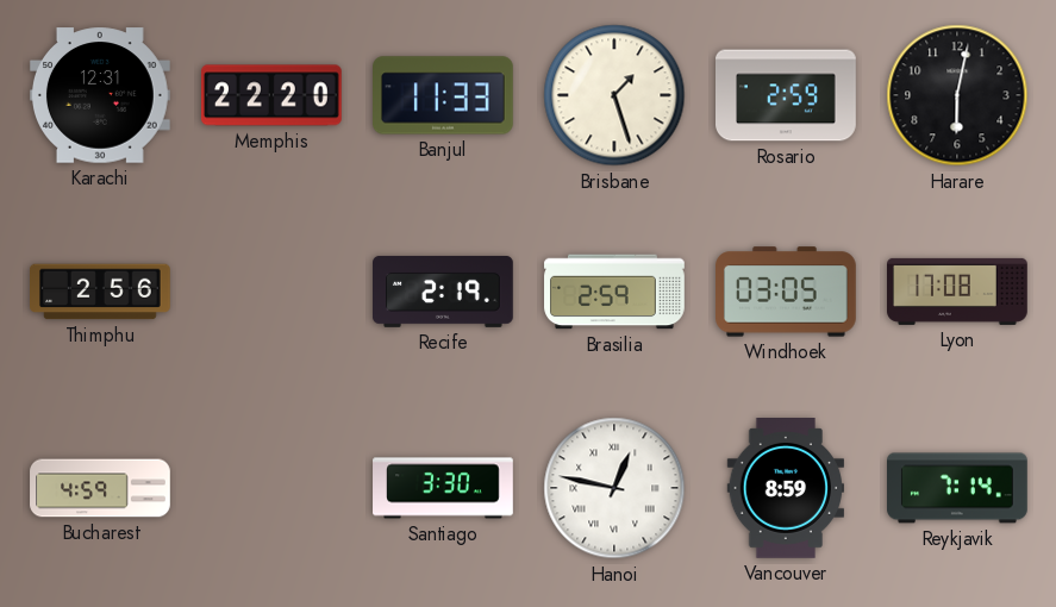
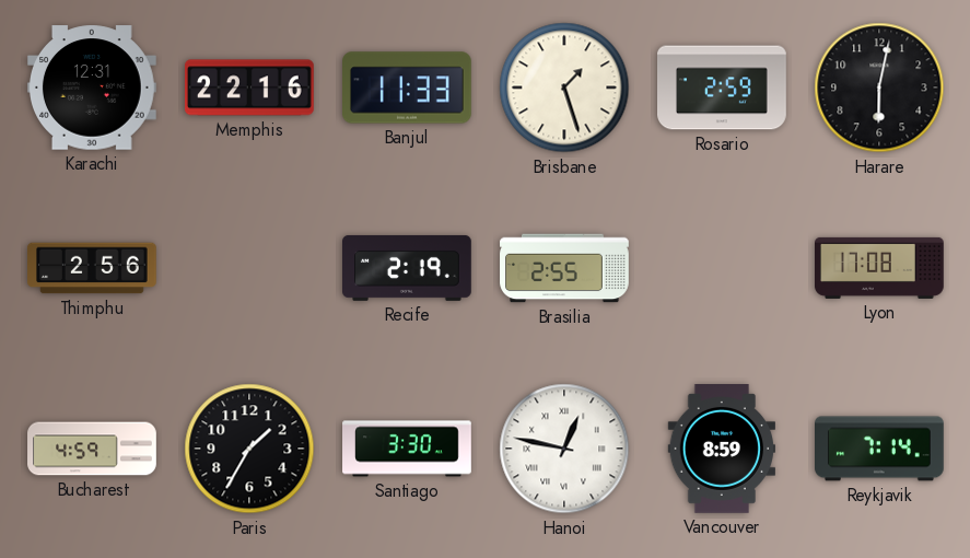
Memphis: 22:20 -> 22:16 (249, 88)
Brasilia: 2:59 -> 2:55 (564, 268)
Windhoek: 03:05 -> none (787, 292)
Paris: none -> 1:35 (249, 449)
